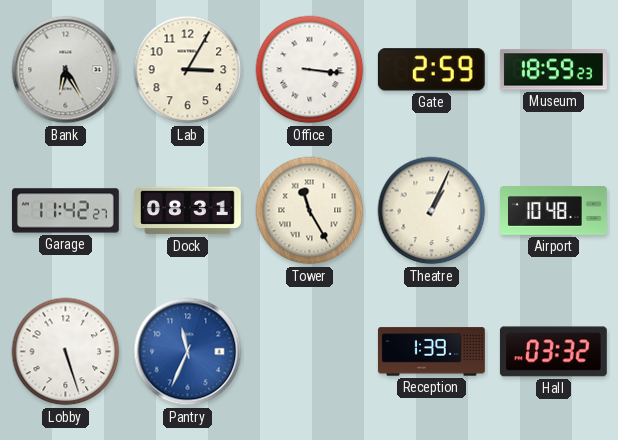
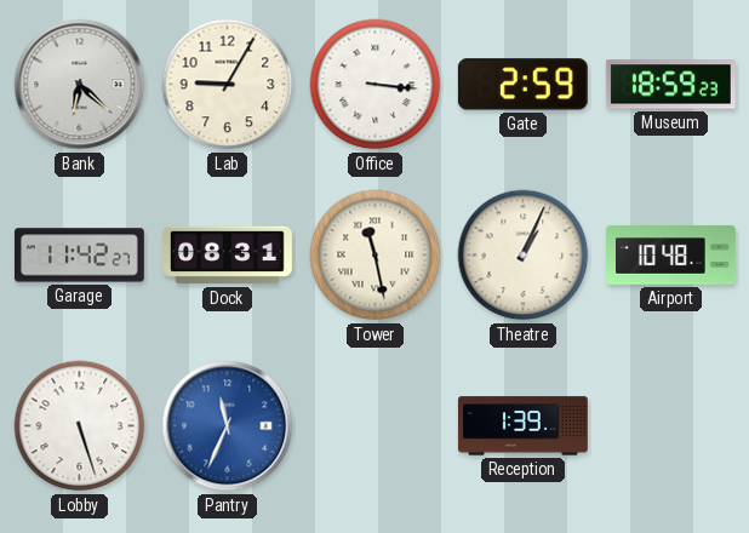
Bank: 6:25 -> 6:22 (80, 85)
Lab: 3:05 -> 9:05 (228, 85)
Tower: 11:25 -> 11:28 (376, 256)
Hall: 03:32 -> none (553, 352)
